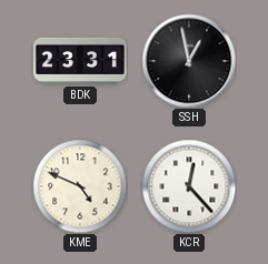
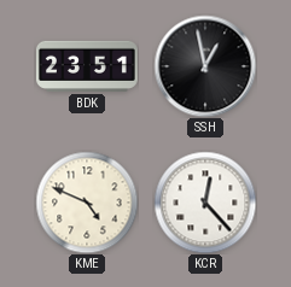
BDK: 23:31 -> 23:51 (87, 66)
